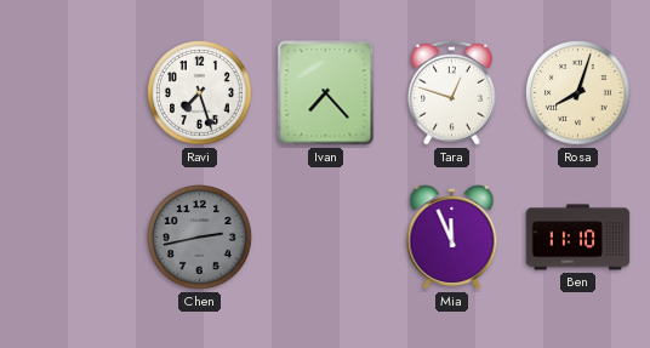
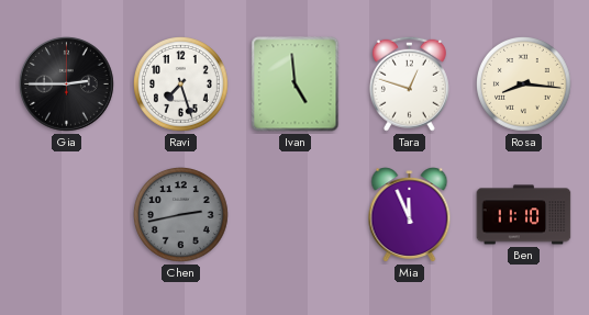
Gia: none -> 2:45 (67, 85)
Ivan: 7:23 -> 4:59 (296, 85)
Rosa: 8:03 -> 8:16 (524, 85)
